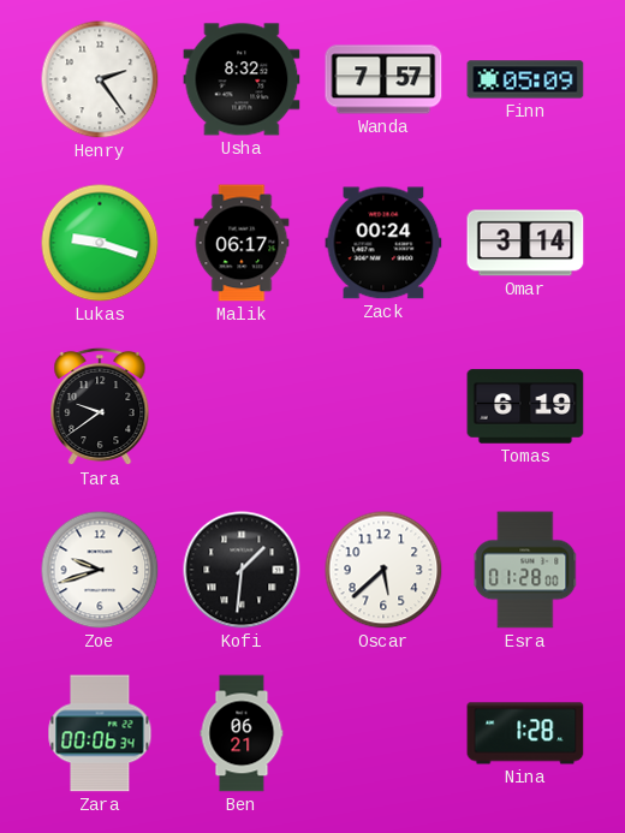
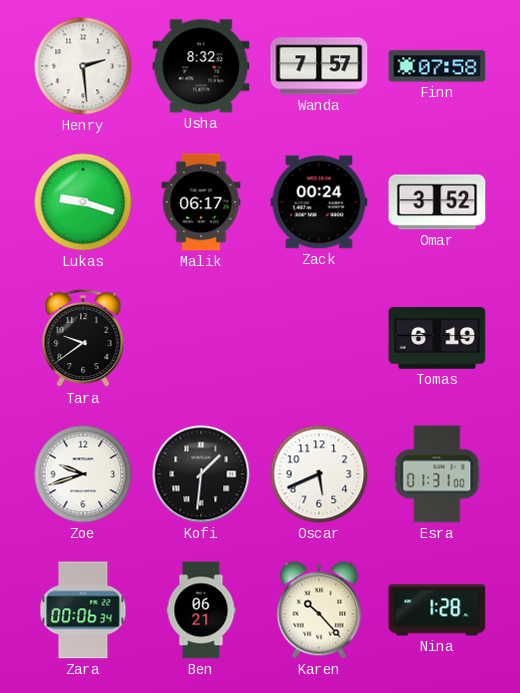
Henry: 2:24 -> 2:29 (83, 66)
Finn: 05:09 -> 07:58 (437, 66)
Omar: 3:14 -> 3:52 (437, 202)
Oscar: 5:38 -> 5:41 (319, 474)
Esra: 01:28 -> 01:31 (437, 474)
Karen: none -> 10:23 (319, 610)
